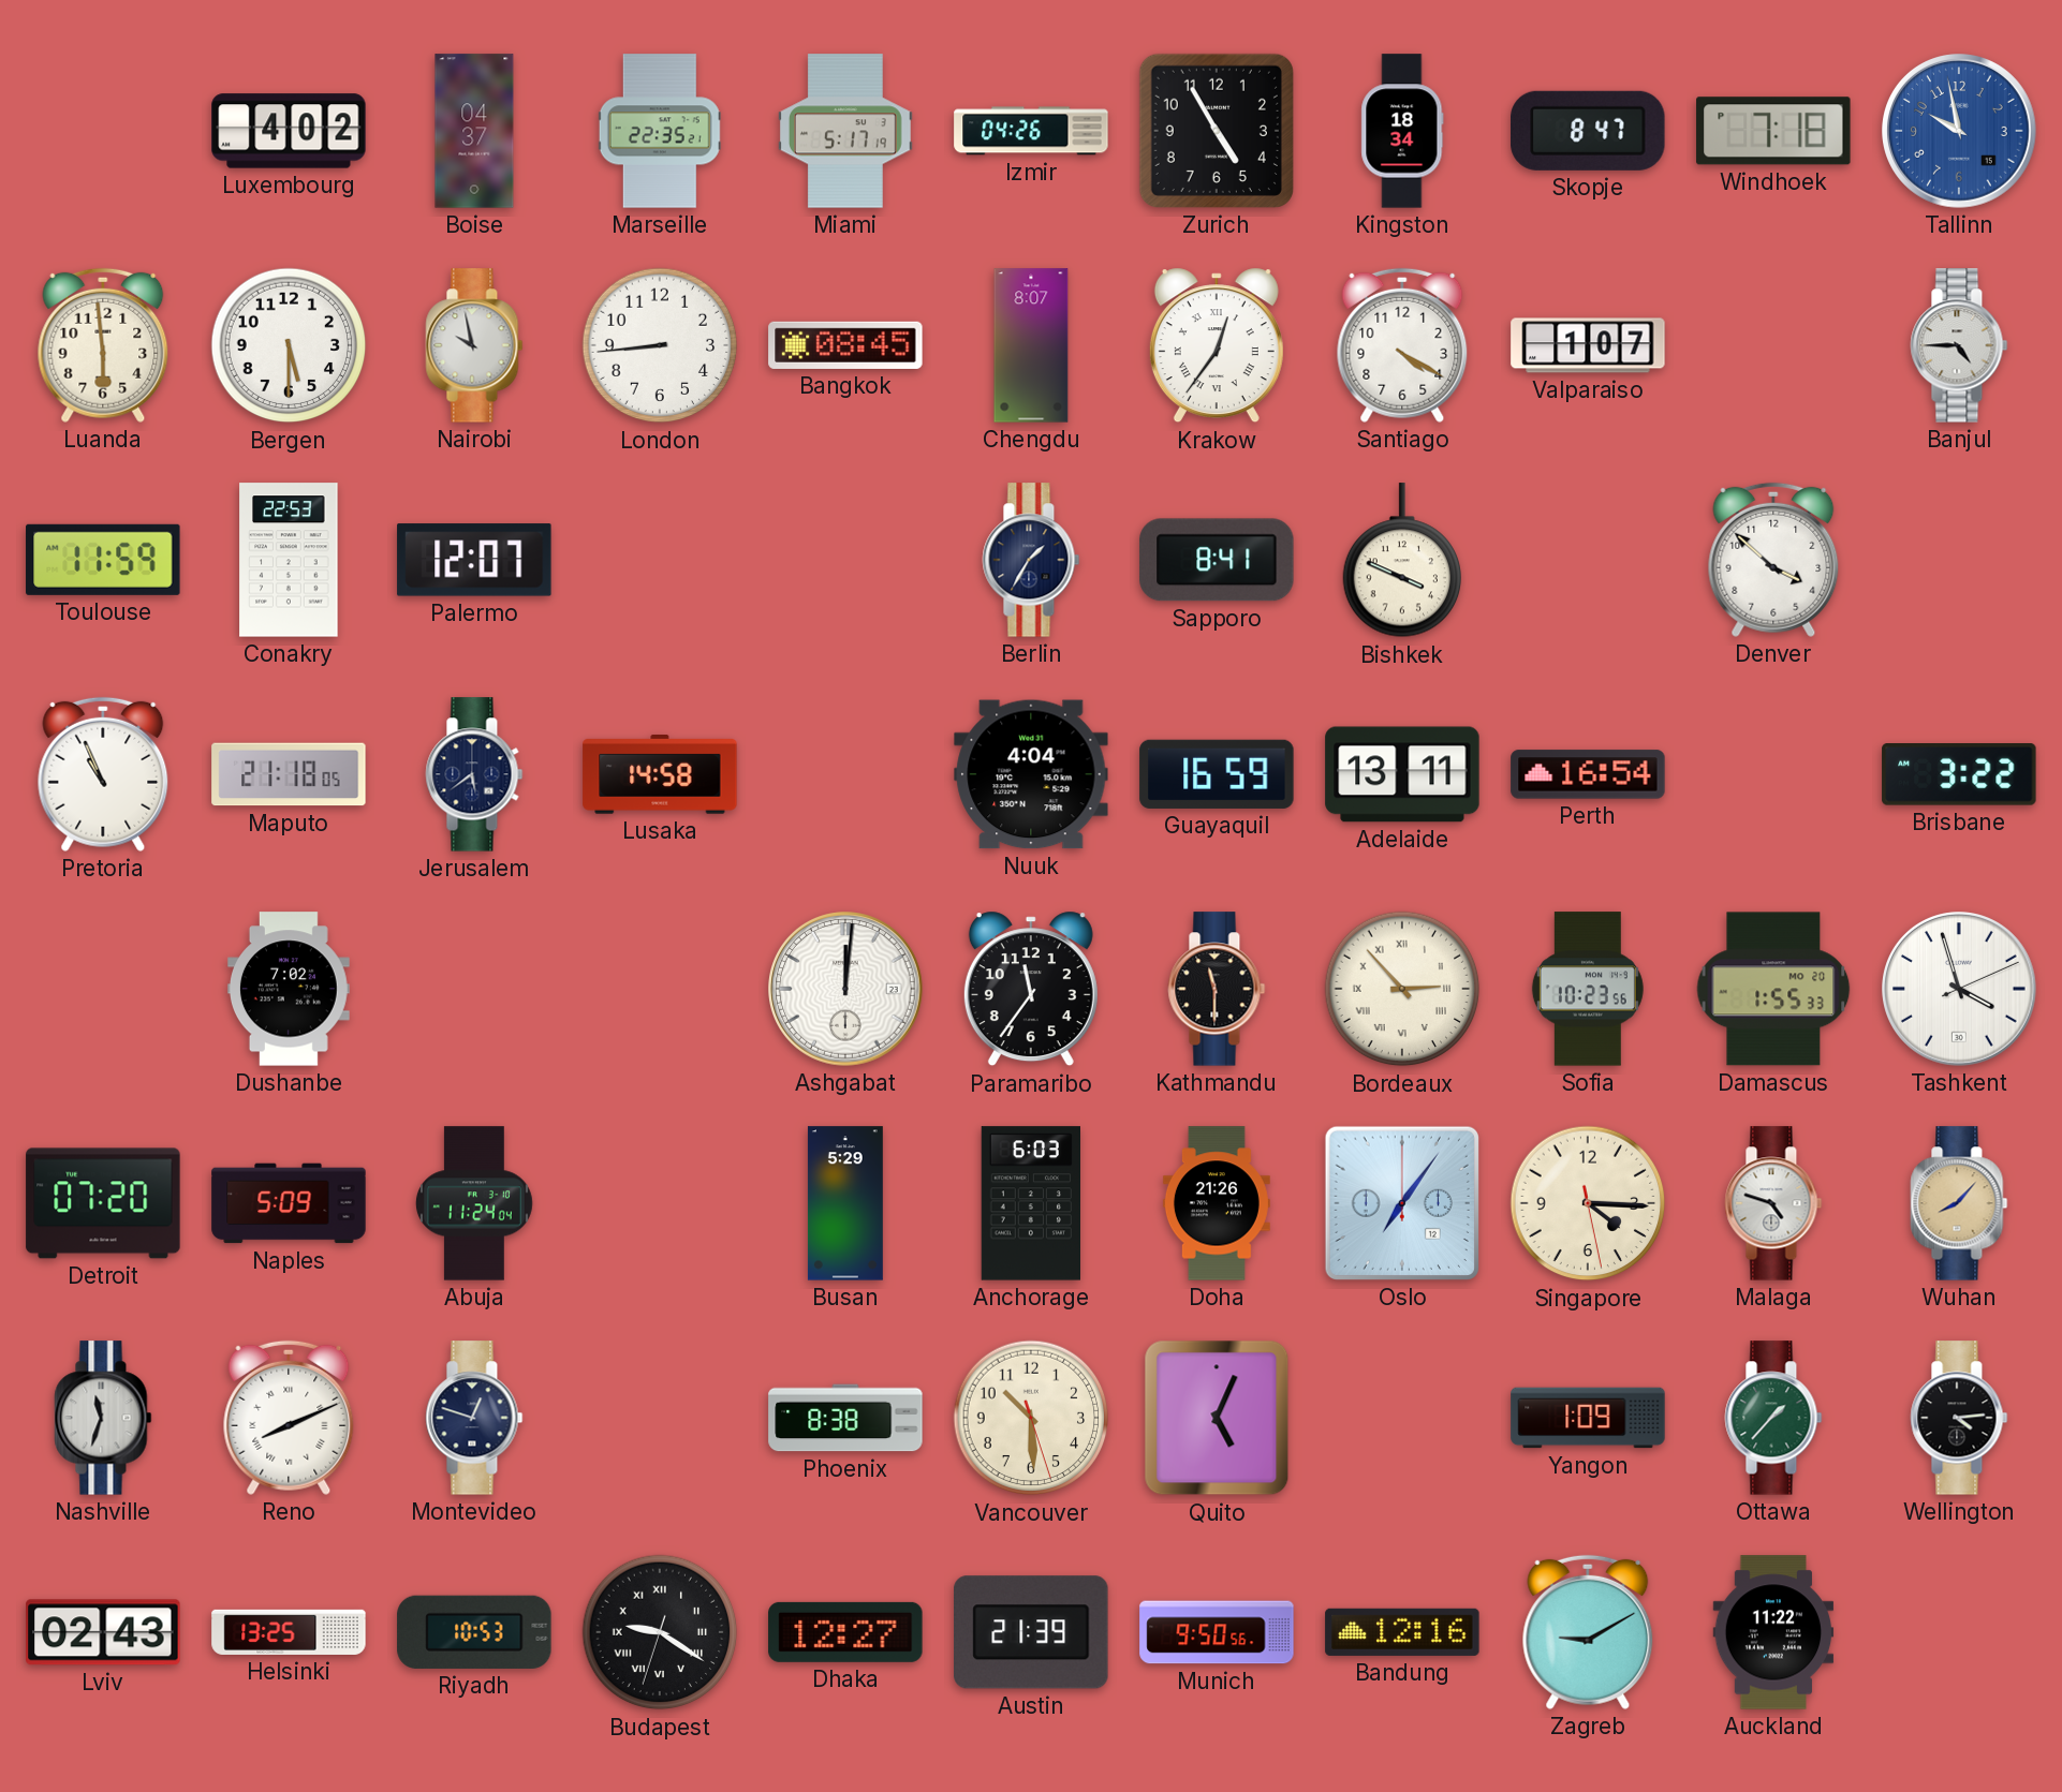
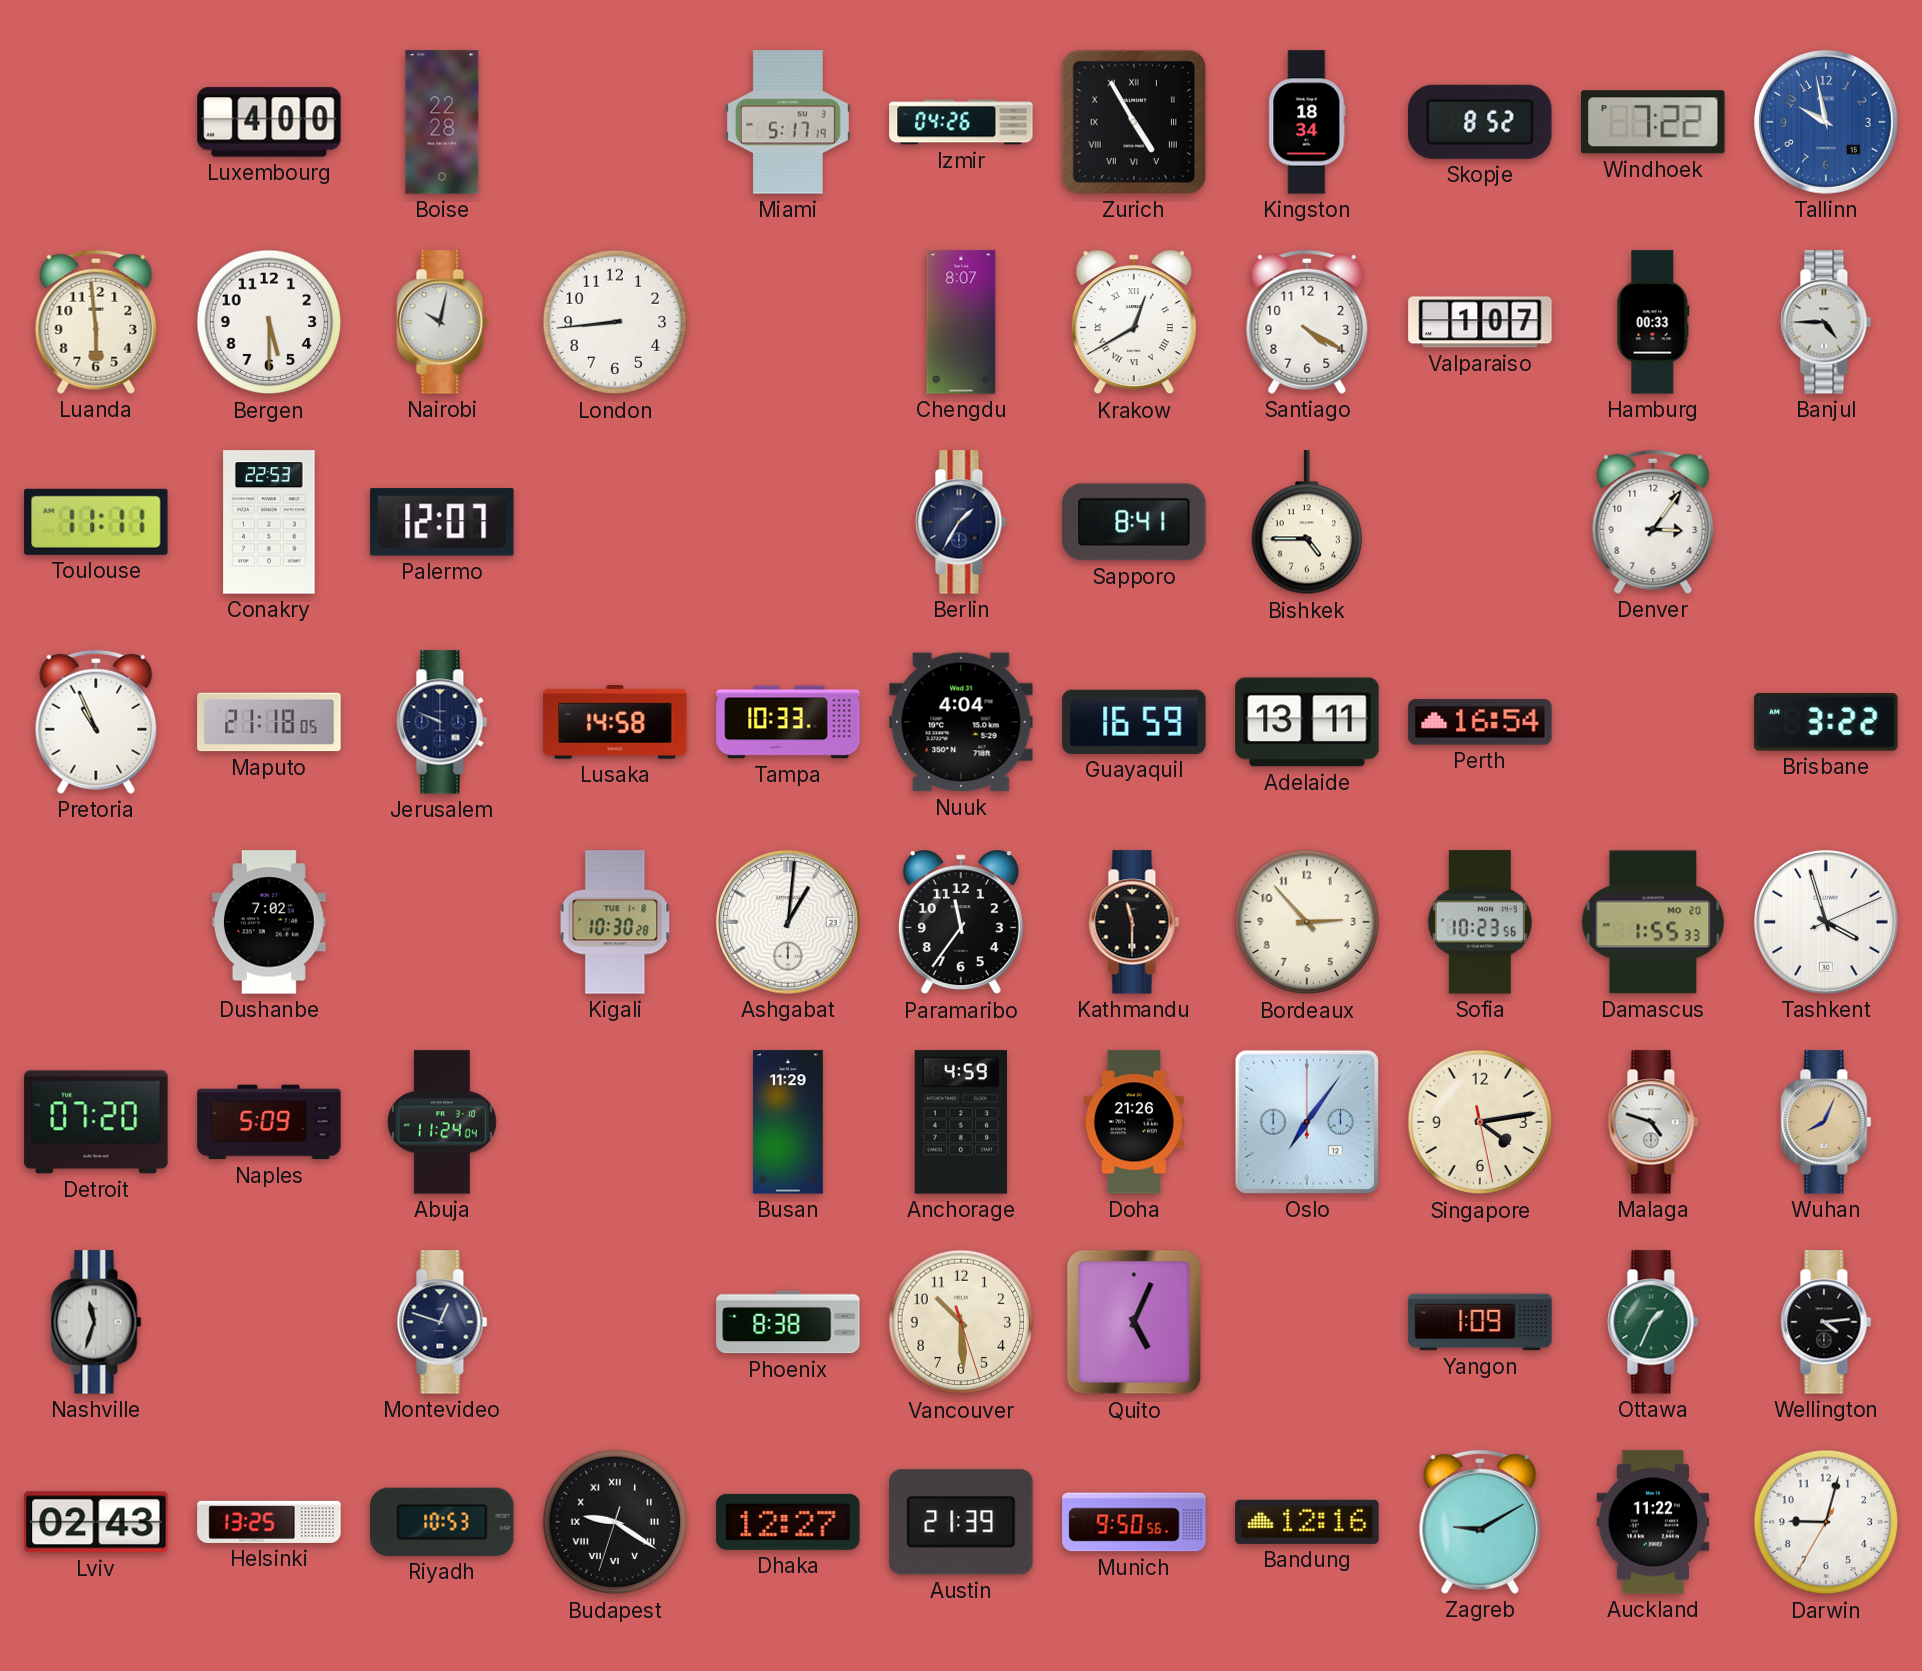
Luxembourg: 4:02 -> 4:00 (269, 122)
Boise: 04:37 -> 22:28 (442, 122)
Marseille: 22:35 -> none (660, 131)
Zurich numerals: Arabic -> Roman (1134, 122)
Skopje: 8:47 -> 8:52 (1480, 122)
Windhoek: 7:18 -> 7:22 (1653, 122)
Nairobi: 9:58 -> 10:02 (442, 322)
Bangkok: 08:45 -> none (845, 345)
Krakow: 12:36 -> 12:40 (1134, 322)
Hamburg: none -> 00:33 (1653, 322)
Toulouse: 11:59 -> 11:11 (96, 522)
Bishkek: 3:49 -> 4:45 (1306, 523)
Denver: 3:52 -> 3:06 (1653, 522)
Jerusalem: 5:39 -> 9:49 (442, 722)
Tampa: none -> 10:33 (788, 722)
Kigali: none -> 10:30 (615, 922)
Ashgabat: 12:01 -> 1:01 (789, 923)
Bordeaux numerals: Roman -> Arabic (1307, 922)
Busan: 5:29 -> 11:29 (788, 1122)
Anchorage: 6:03 -> 4:59 (960, 1122)
Singapore: 4:15 -> 4:13 (1480, 1122)
Wuhan: 8:07 -> 8:04 (1826, 1122)
Reno: 8:11 -> none (289, 1418)
Ottawa: 1:37 -> 1:34 (1653, 1322)
Darwin: none -> 9:02 (1826, 1522)
